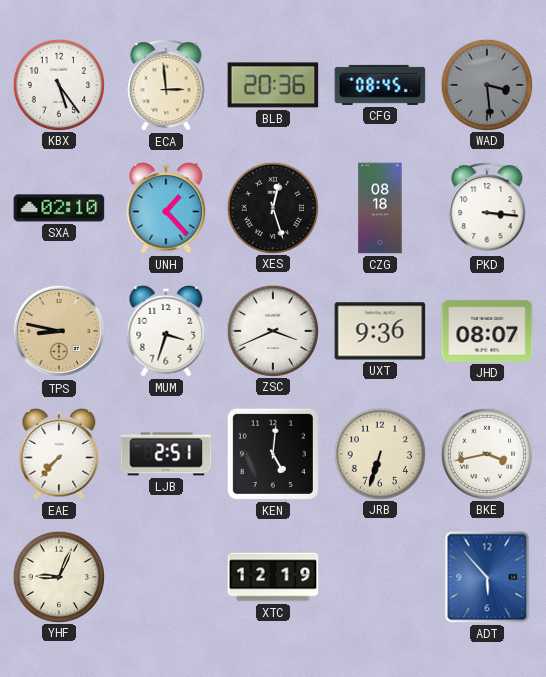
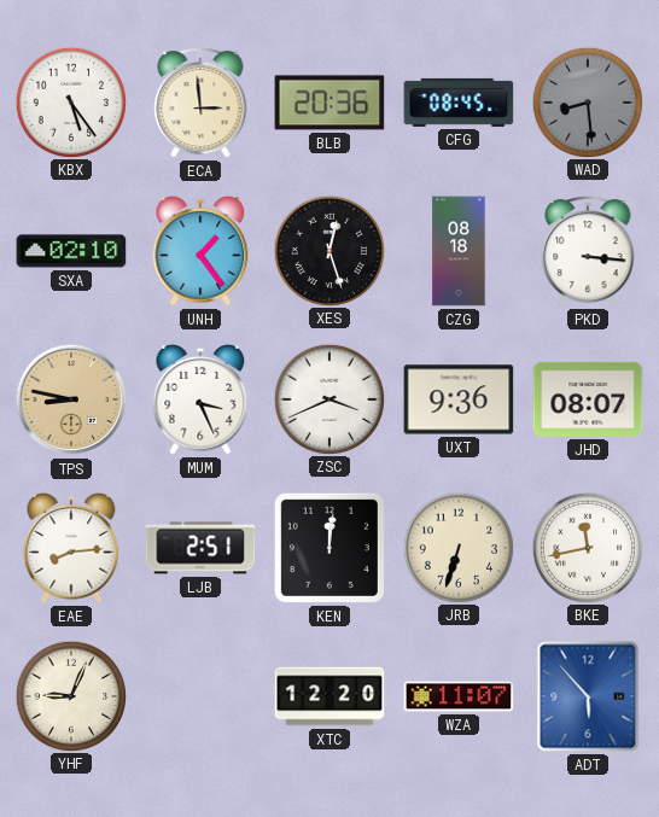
WAD: 3:29 -> 8:29 (587, 101)
UNH: 1:23 -> 1:24 (200, 251)
MUM: 3:33 -> 3:26 (200, 399)
EAE: 7:37 -> 8:14 (71, 548)
KEN: 5:01 -> 12:01 (329, 548)
BKE: 3:43 -> 11:43 (587, 547)
XTC: 12:19 -> 12:20 (329, 696)
WZA: none -> 11:07 (459, 696)
